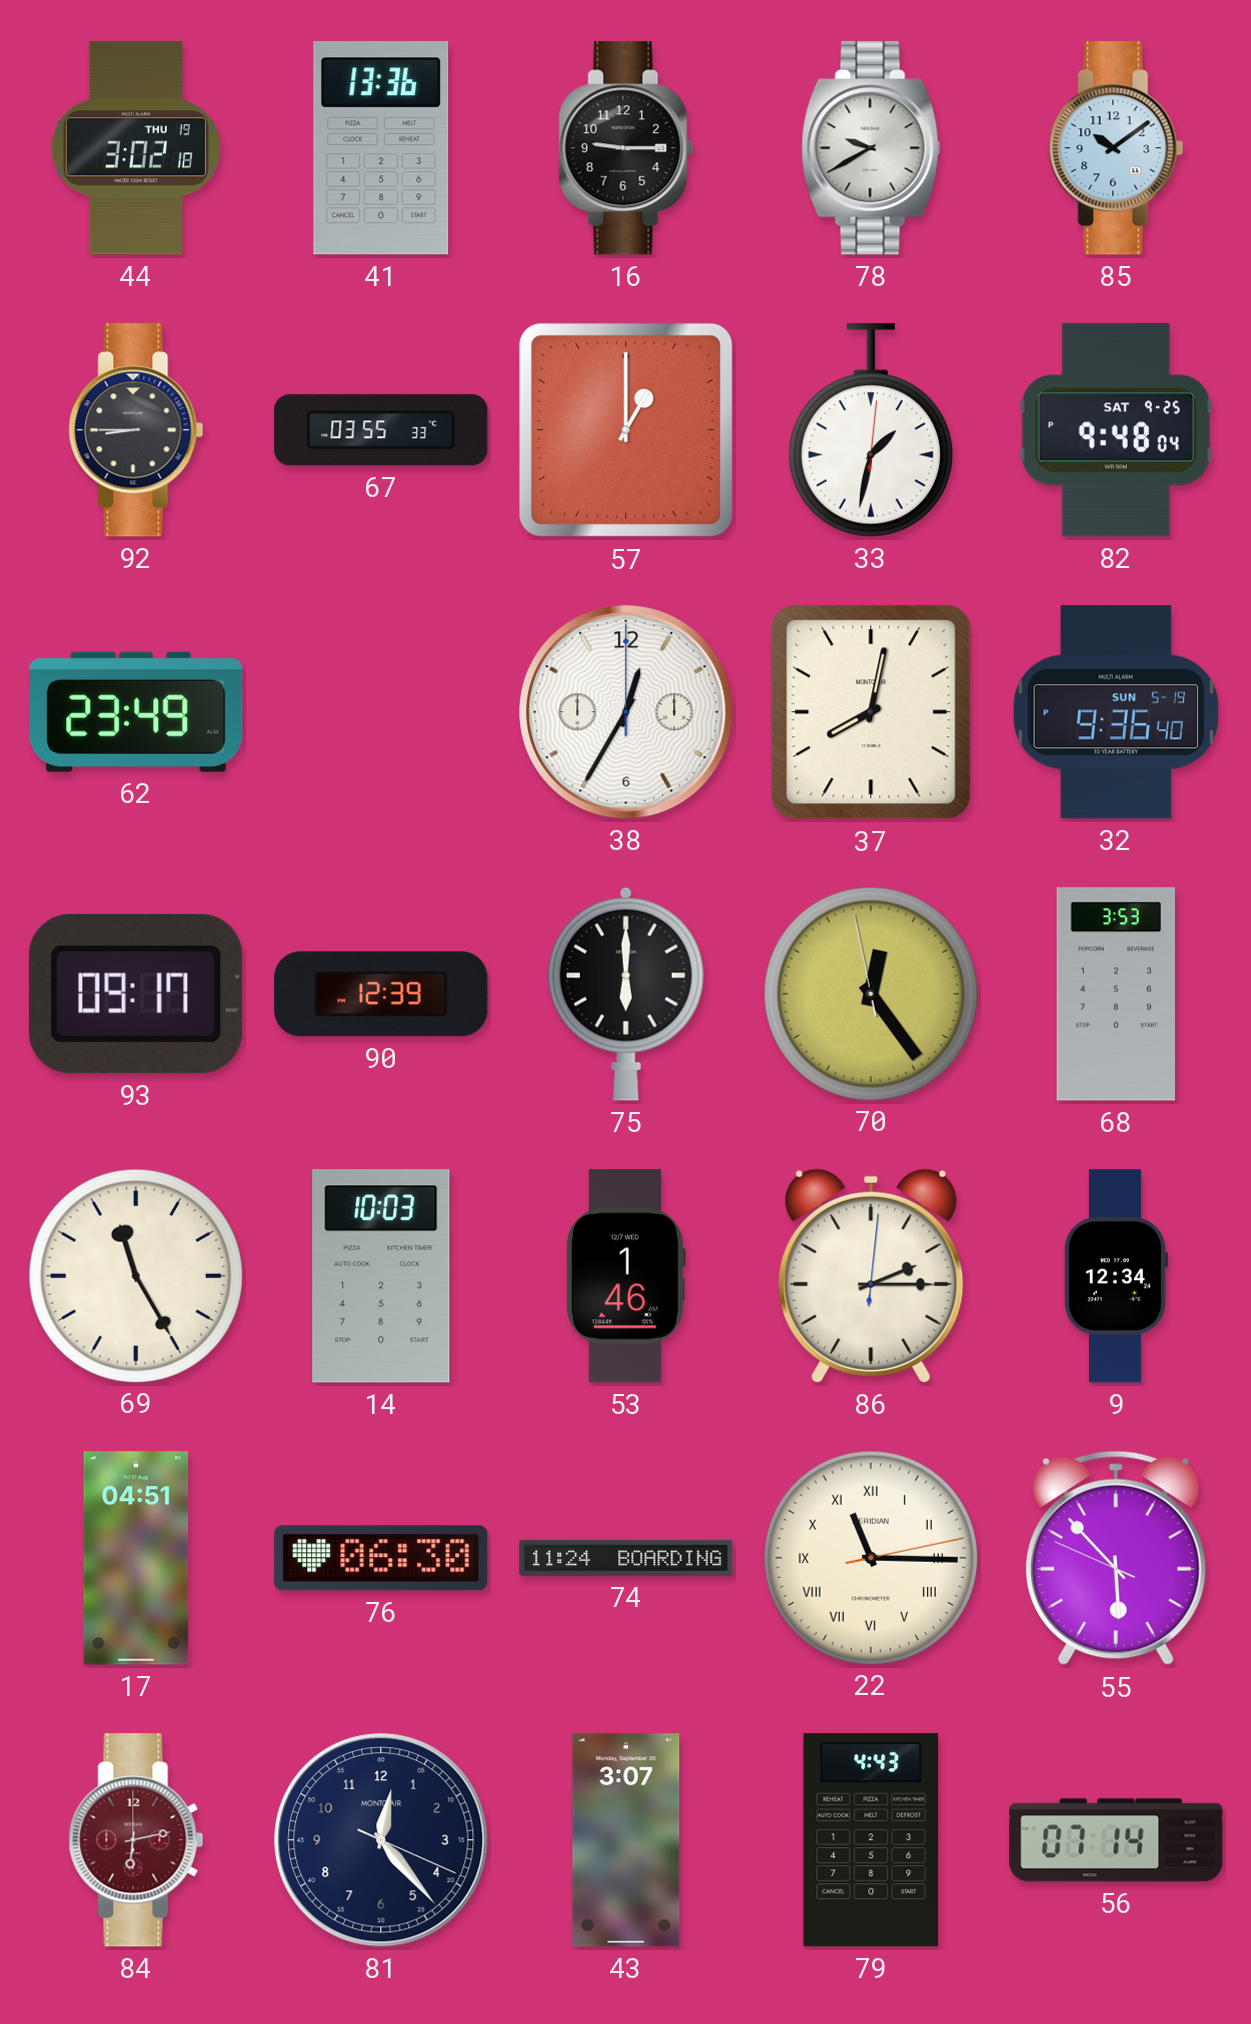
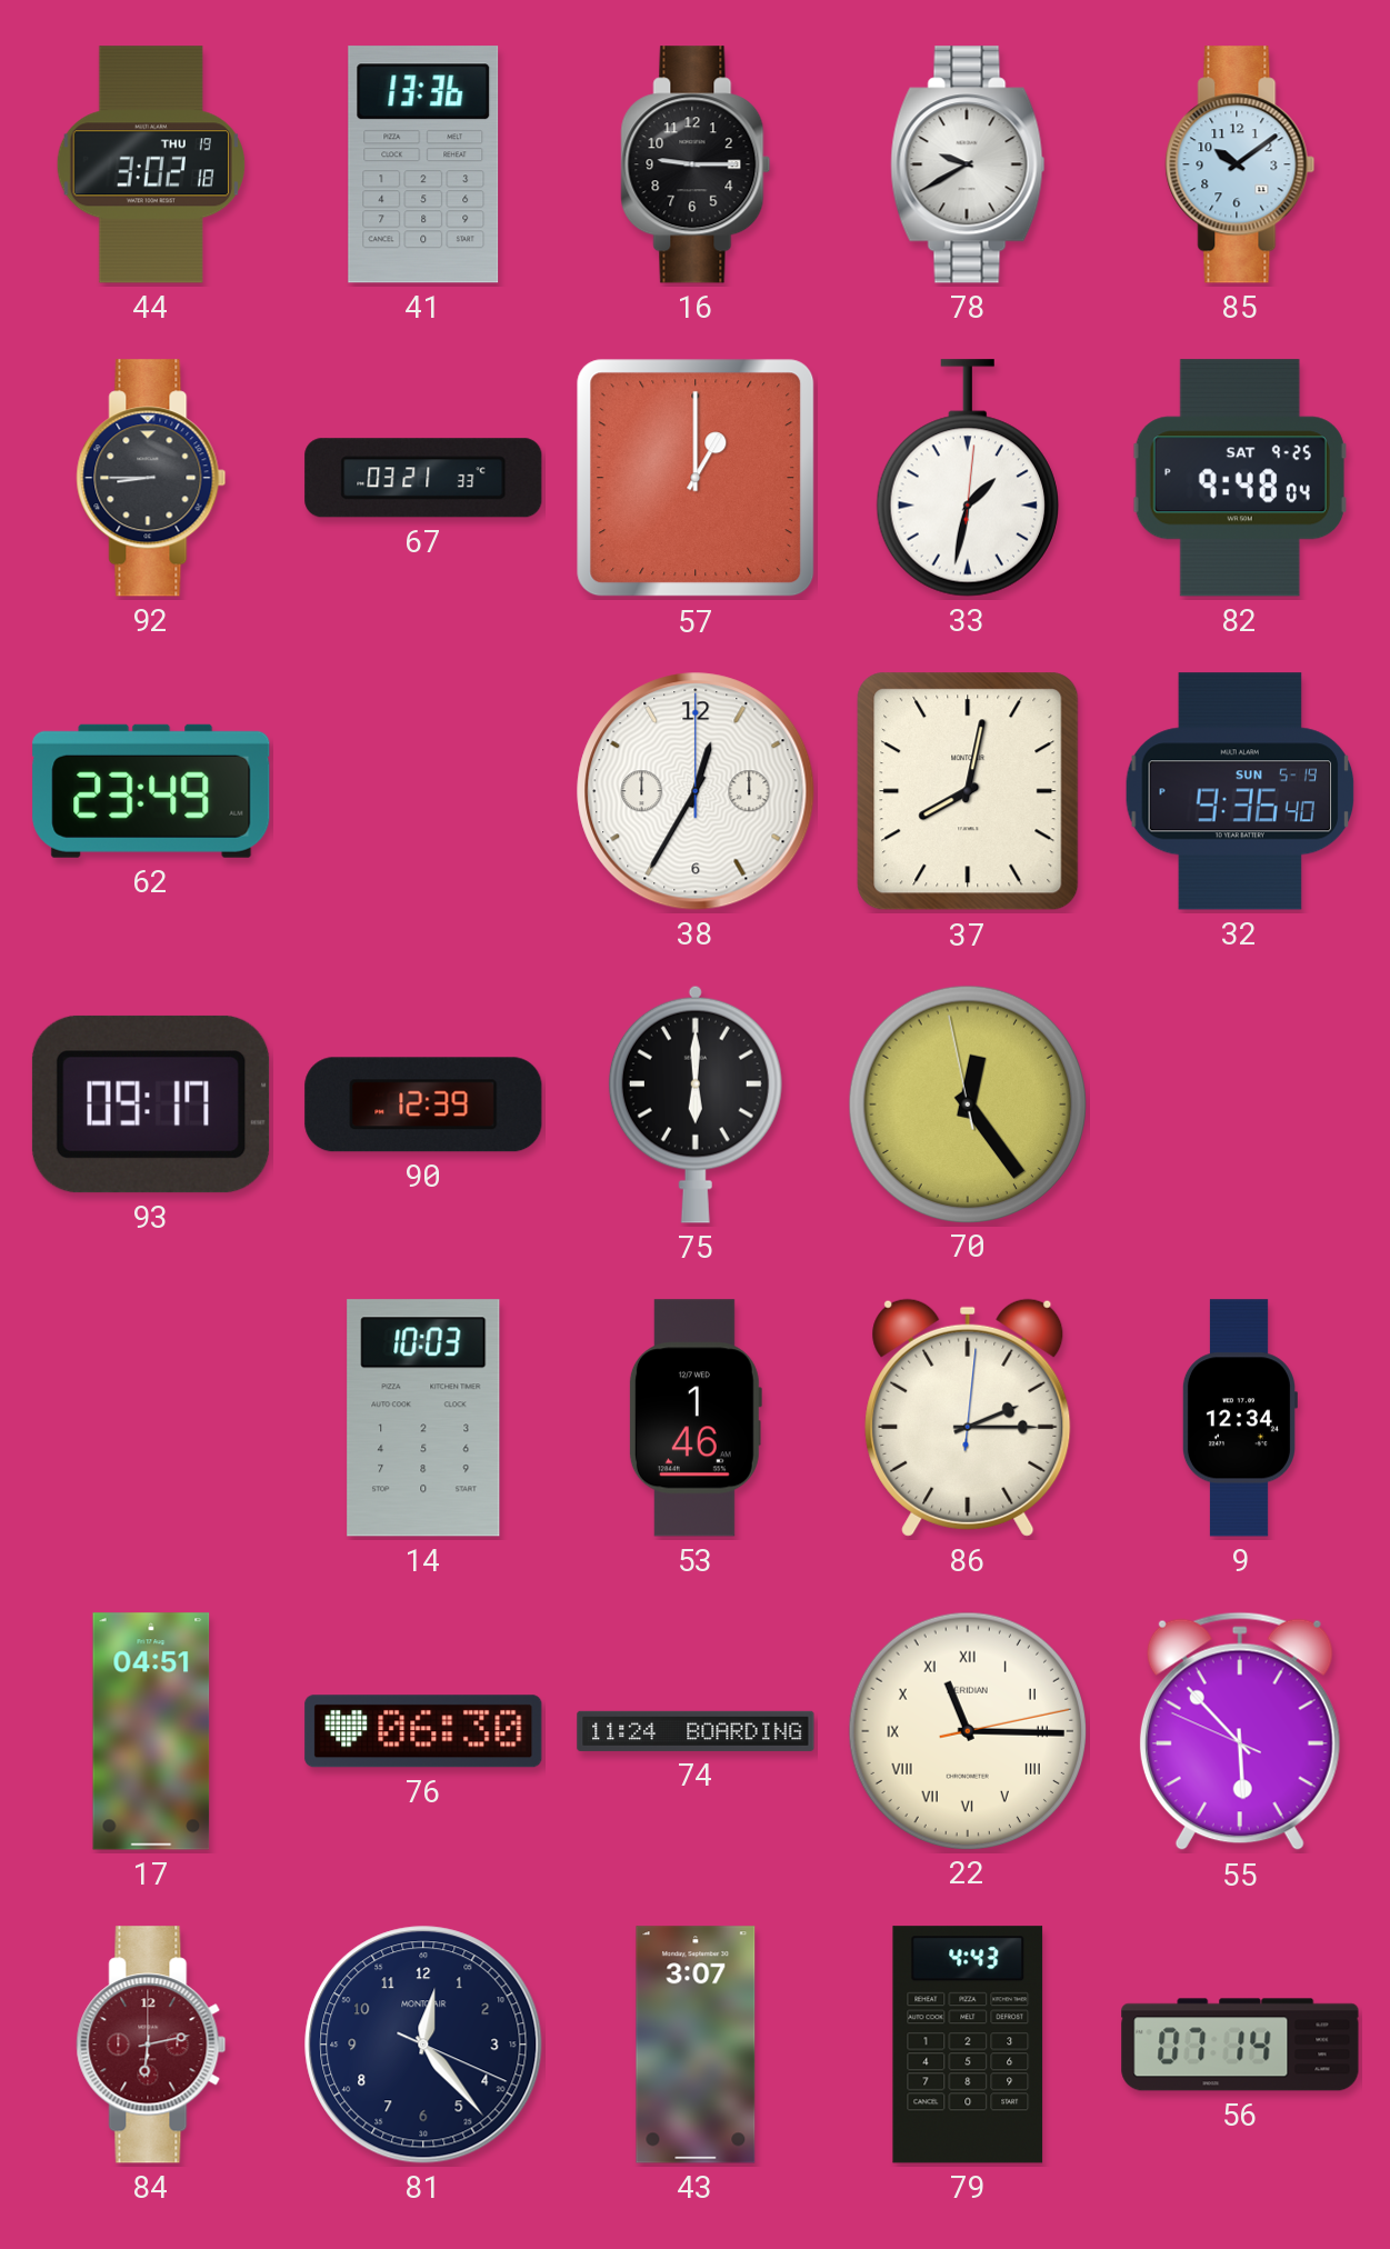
67: 03:55 -> 03:21 (423, 478)
68: 3:53 -> none (1115, 994)
69: 11:25 -> none (135, 1275)
